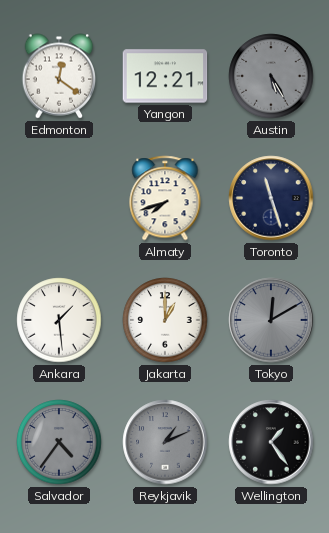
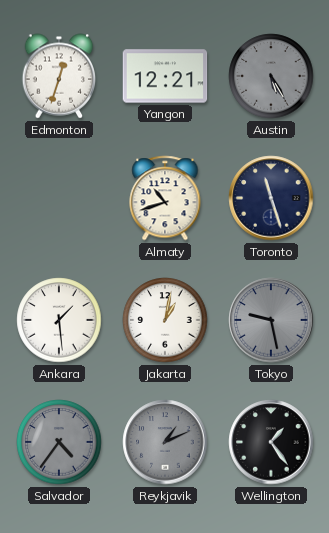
Edmonton: 12:21 -> 12:33 (59, 76)
Almaty: 7:42 -> 10:42 (165, 198)
Jakarta: 1:00 -> 1:02 (165, 320)
Tokyo: 12:10 -> 9:28 (271, 320)
